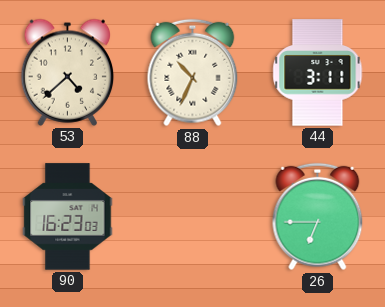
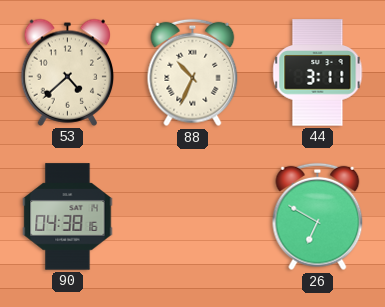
90: 16:23 -> 04:38 (68, 217)
26: 6:45 -> 6:50 (318, 217)
